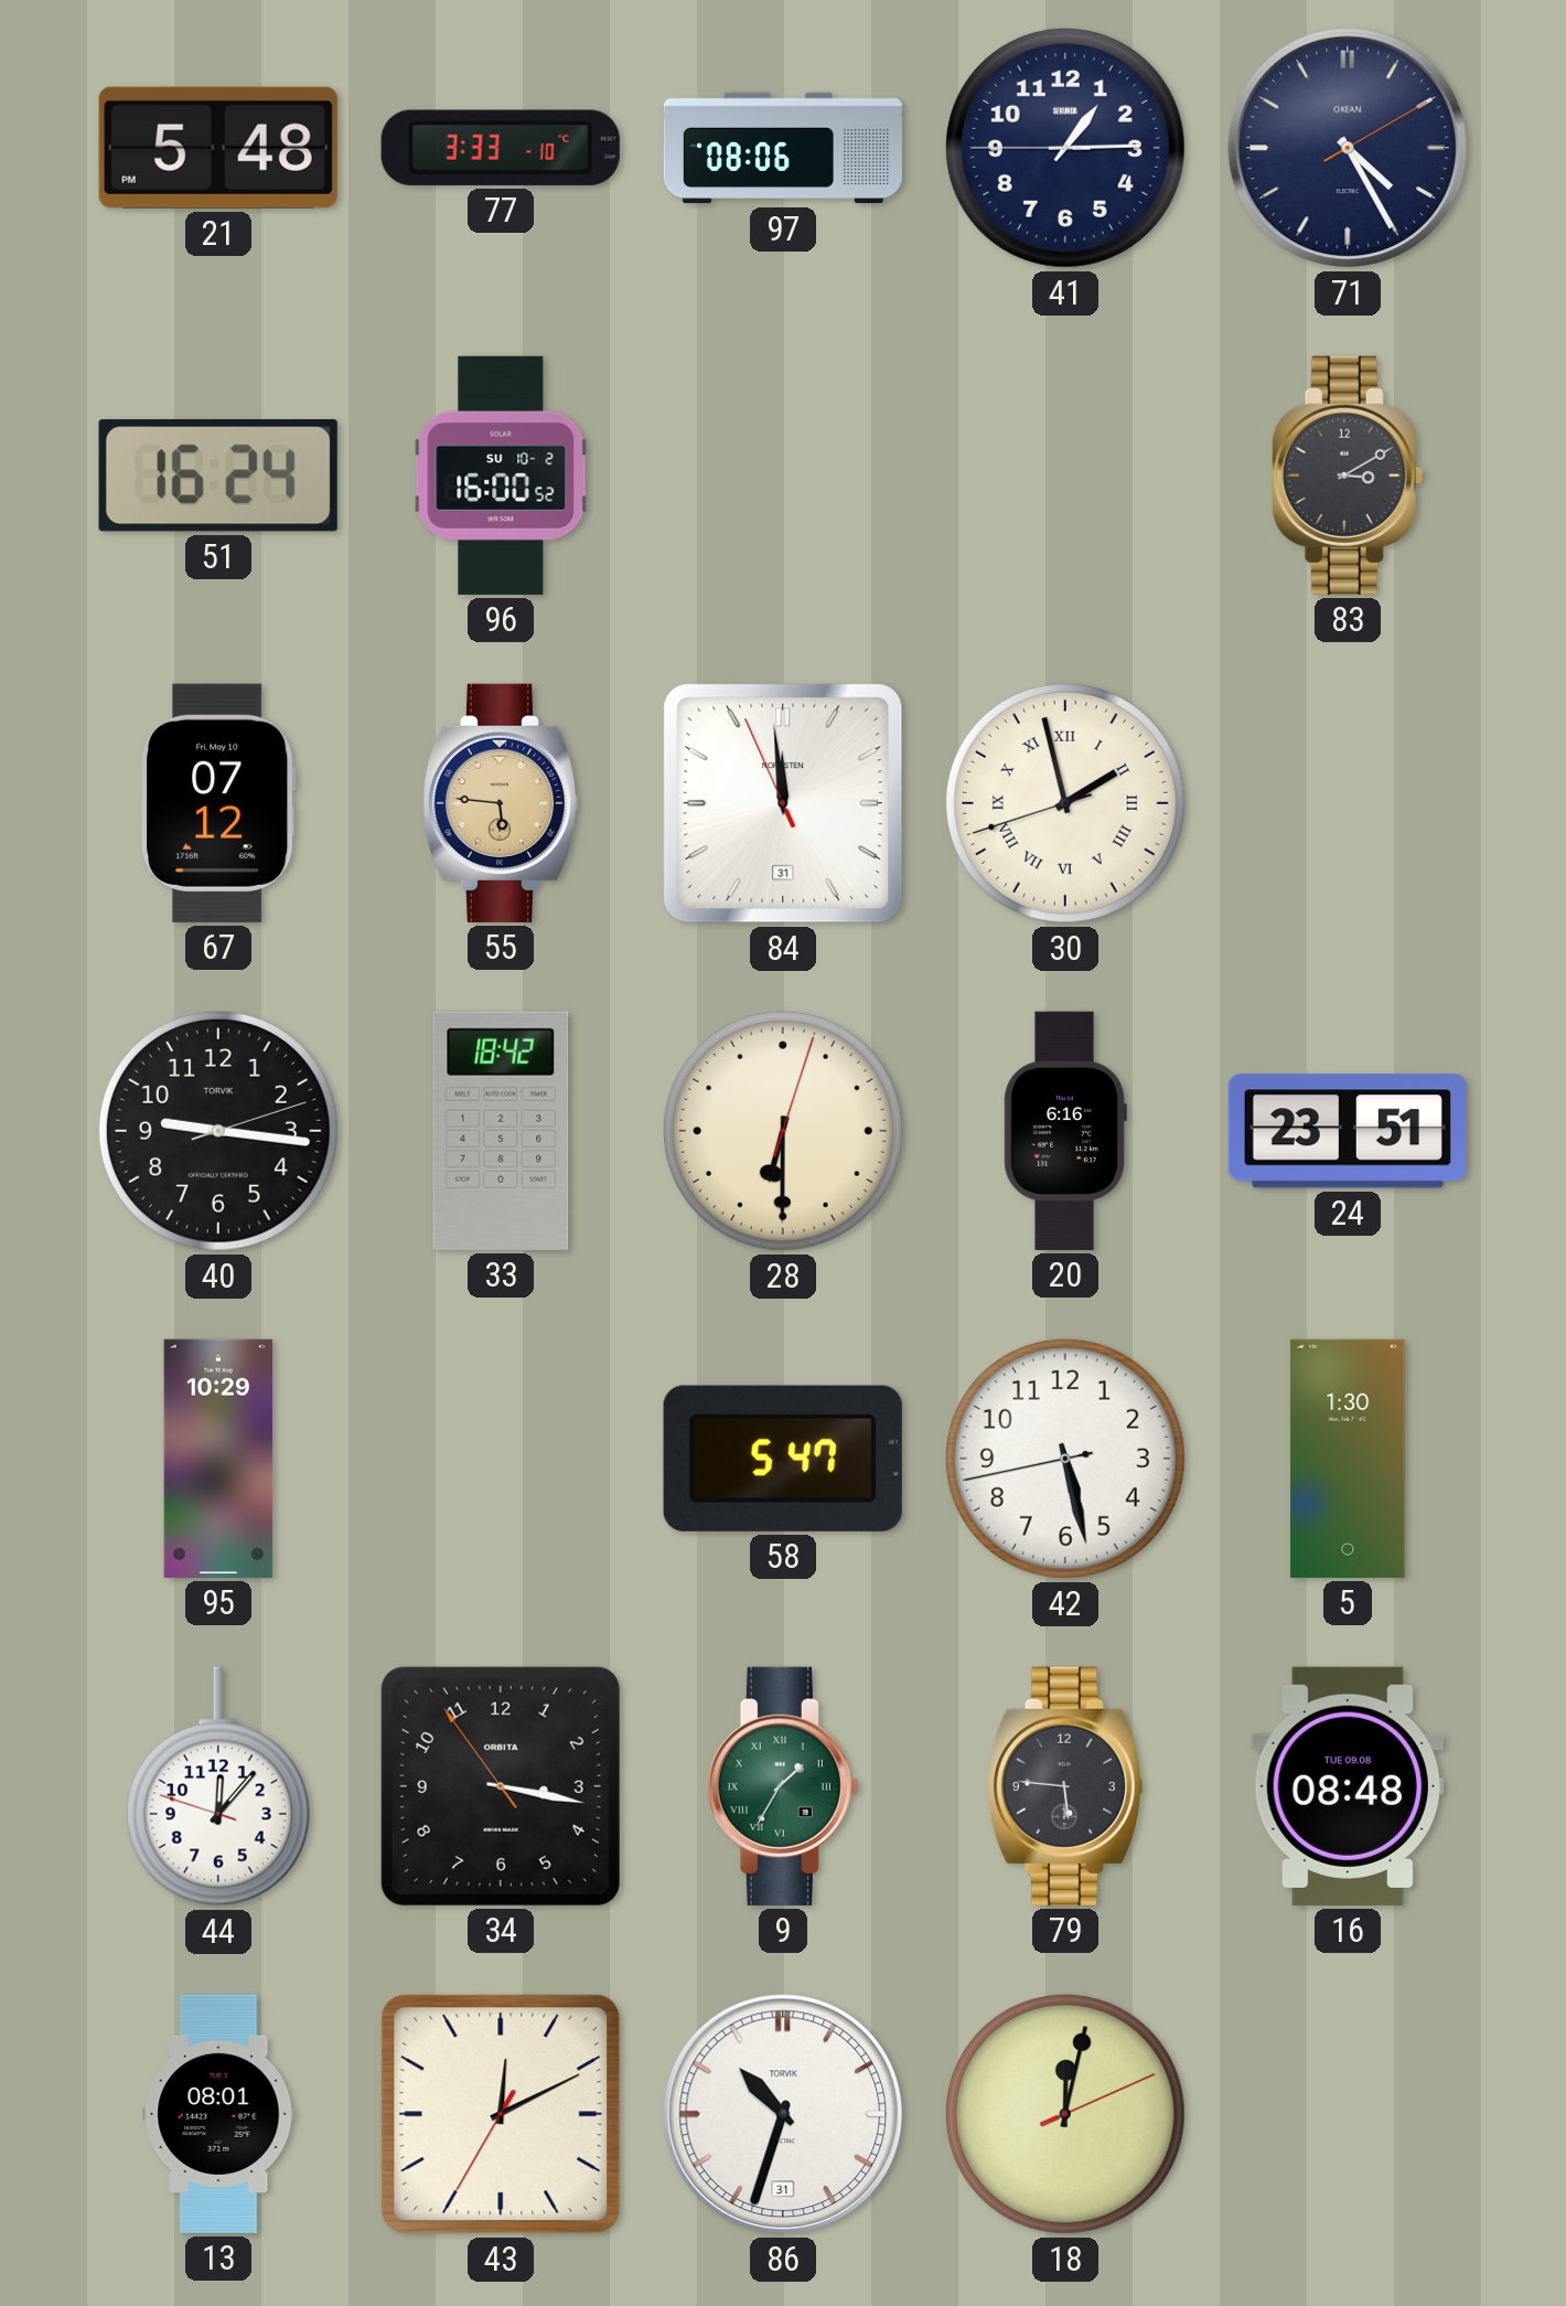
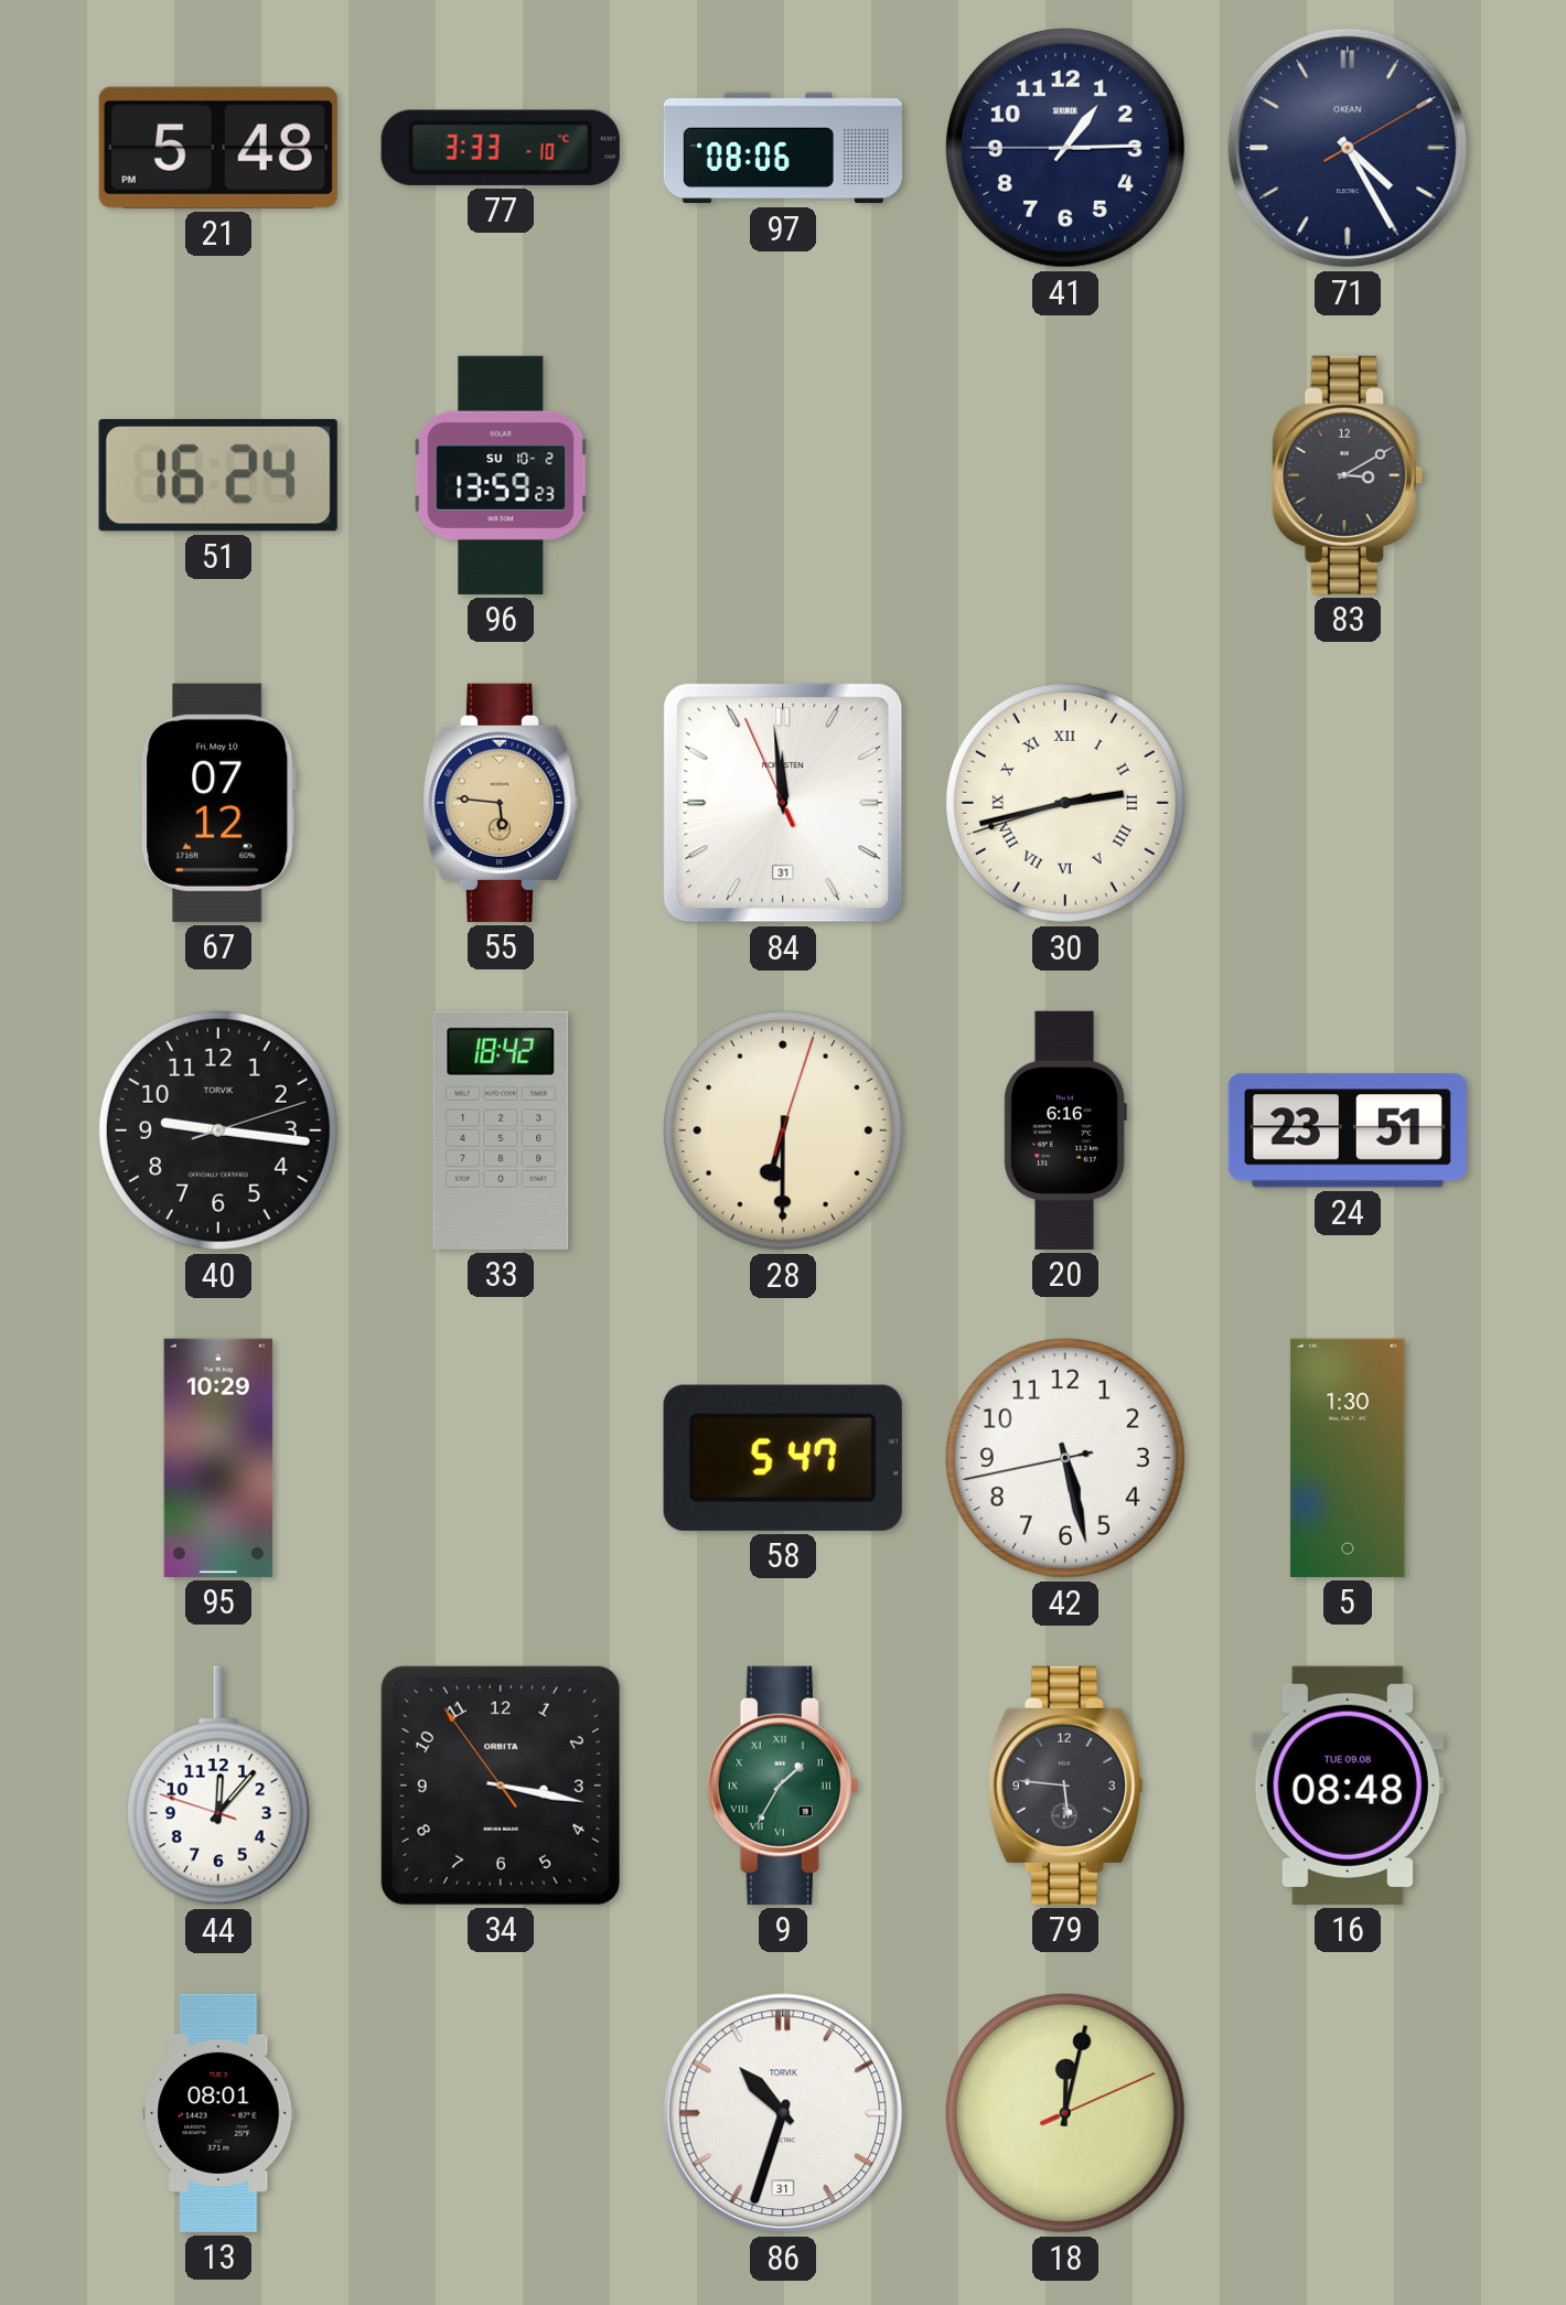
96: 16:00 -> 13:59 (501, 475)
30: 1:57 -> 2:42 (1065, 803)
43: 12:10 -> none (501, 2114)
